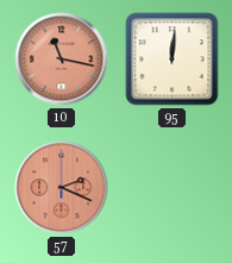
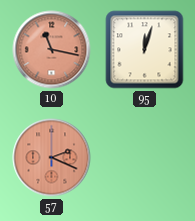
95: 12:01 -> 12:03 (145, 50)
